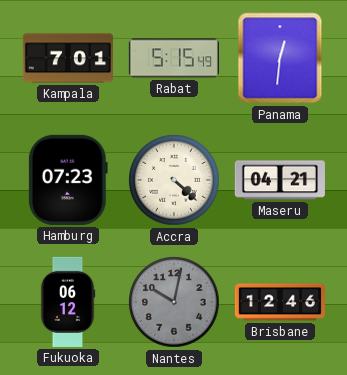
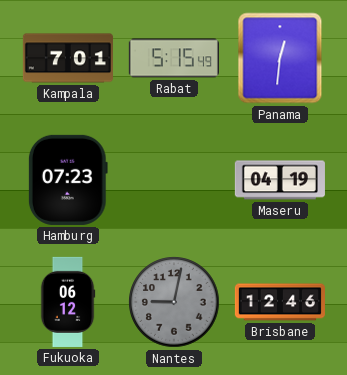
Accra: 4:22 -> none (174, 180)
Maseru: 04:21 -> 04:19 (280, 180)
Nantes: 10:02 -> 9:02 (174, 302)
